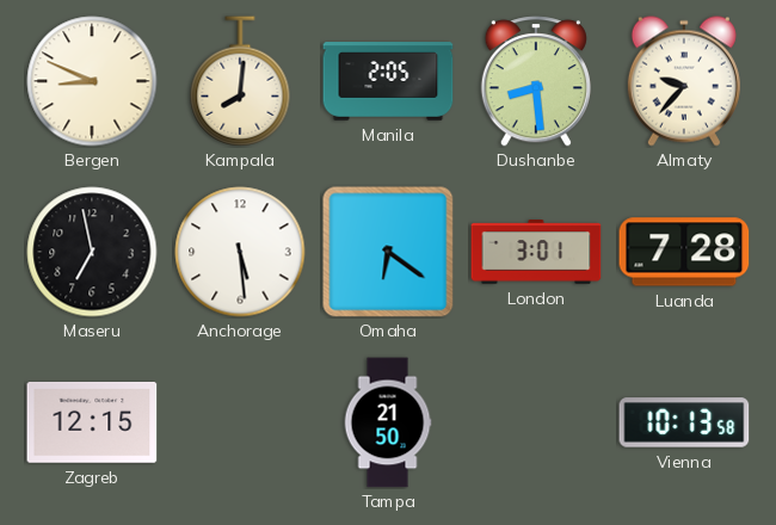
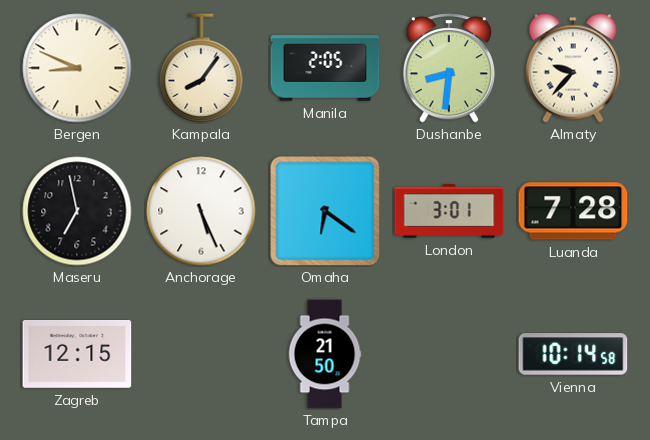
Kampala: 8:01 -> 8:06 (201, 68)
Dushanbe: 8:29 -> 8:31 (449, 68)
Anchorage: 5:29 -> 5:26 (201, 211)
Vienna: 10:13 -> 10:14 (573, 354)
